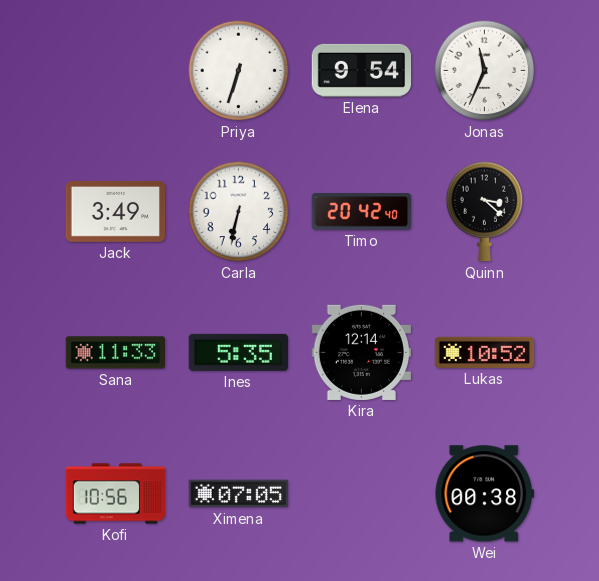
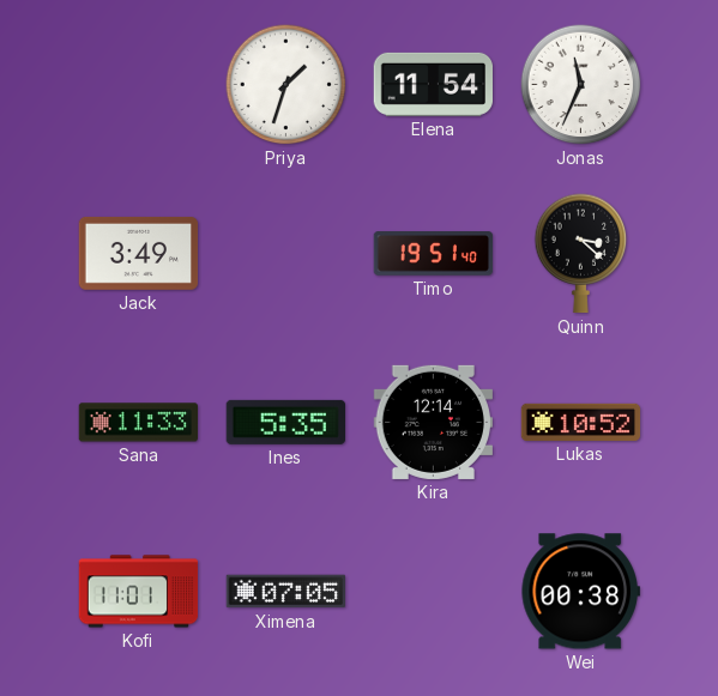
Priya: 6:33 -> 1:33 (286, 85)
Elena: 9:54 -> 11:54 (433, 84)
Carla: 6:32 -> none (239, 212)
Timo: 20:42 -> 19:51 (434, 254)
Kofi: 10:56 -> 11:01 (139, 592)
